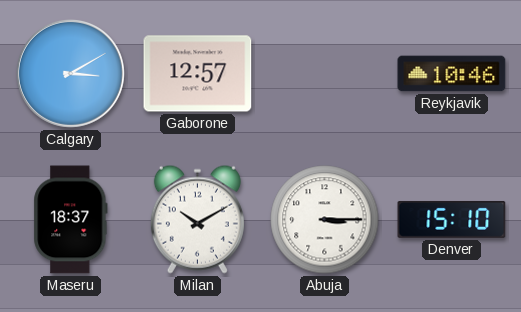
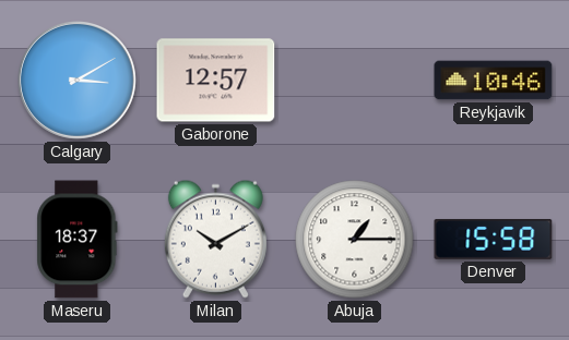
Abuja: 3:15 -> 1:15 (355, 240)
Denver: 15:10 -> 15:58 (494, 239)
